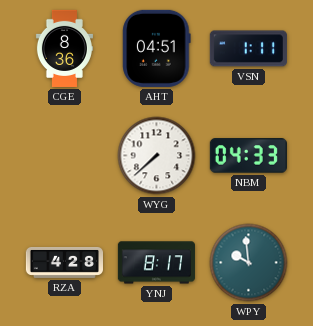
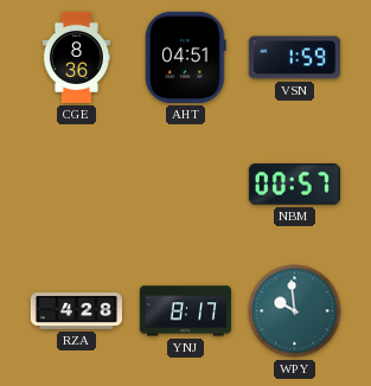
VSN: 1:11 -> 1:59 (294, 58)
WYG: 7:38 -> none (157, 156)
NBM: 04:33 -> 00:57 (294, 185)
